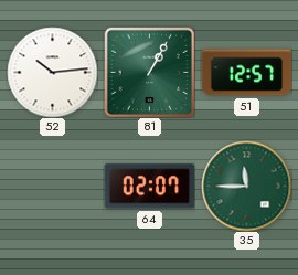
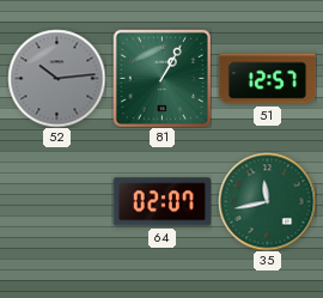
52 dial: white -> grey (56, 78)
35: 11:45 -> 11:43 (267, 201)
